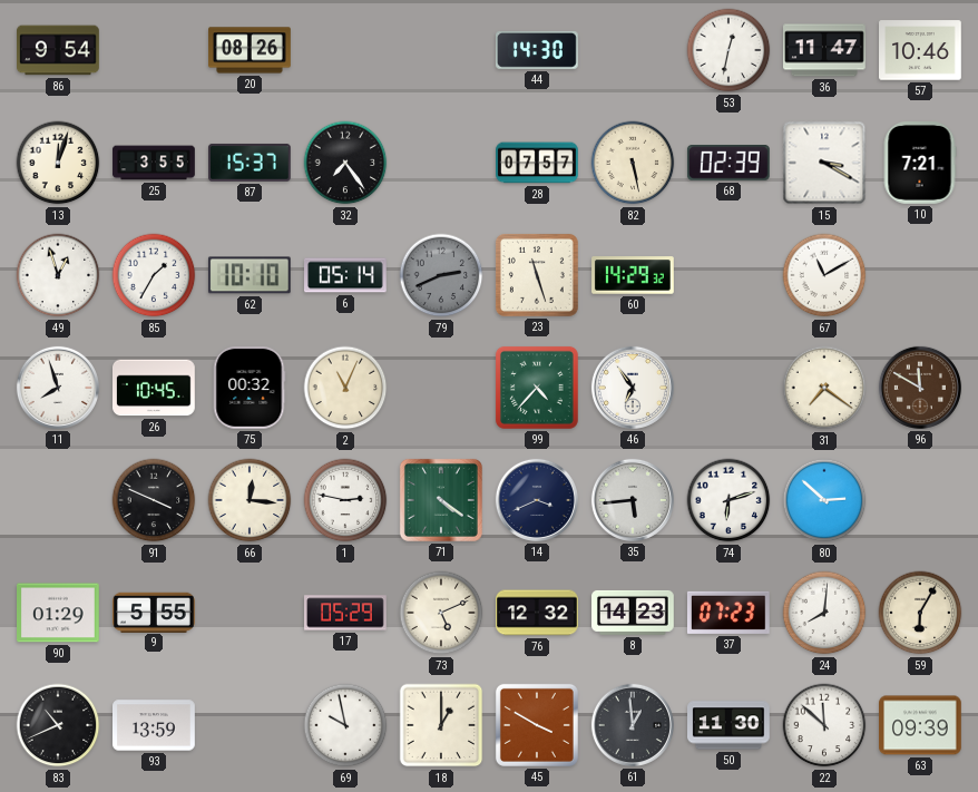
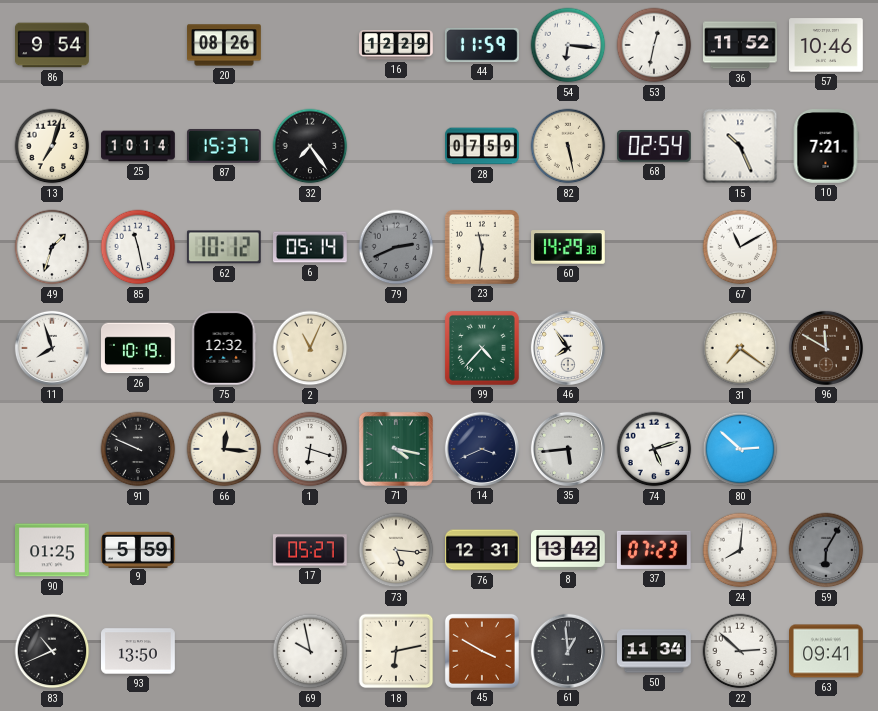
16: none -> 12:29 (396, 45)
44: 14:30 -> 11:59 (482, 45)
54: none -> 6:16 (568, 45)
36: 11:47 -> 11:52 (741, 45)
13: 12:03 -> 7:03 (52, 146)
25: 3:55 -> 10:14 (138, 146)
28: 07:57 -> 07:59 (483, 146)
68: 02:39 -> 02:54 (654, 147)
15: 3:20 -> 10:26 (740, 146)
49: 12:57 -> 1:33 (52, 247)
85: 1:35 -> 11:28 (138, 247)
62: 10:10 -> 10:12 (224, 247)
23: 11:27 -> 11:31 (482, 247)
60: 14:29:32 -> 14:29:38 (569, 247)
26: 10:45 -> 10:19 (139, 348)
75: 00:32 -> 12:32 (224, 349)
46: 6:54 -> 7:54 (568, 348)
91: 3:49 -> 9:49 (138, 449)
1: 2:47 -> 6:18 (310, 449)
71: 4:21 -> 4:17 (396, 449)
74: 6:12 -> 5:12 (654, 449)
90: 01:29 -> 01:25 (53, 550)
9: 5:55 -> 5:59 (139, 549)
17: 05:29 -> 05:27 (311, 550)
73: 5:11 -> 5:16 (396, 550)
76: 12:32 -> 12:31 (483, 550)
8: 14:23 -> 13:42 (569, 550)
59 dial: cream -> grey (826, 550)
93: 13:59 -> 13:50 (139, 651)
18: 1:00 -> 6:13 (396, 651)
50: 11:30 -> 11:34 (655, 651)
22: 11:52 -> 2:52 (740, 651)
63: 09:39 -> 09:41 (827, 651)
